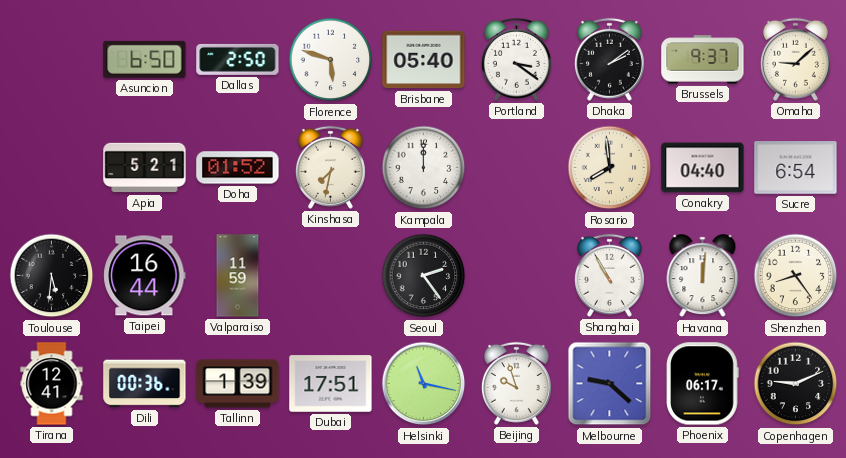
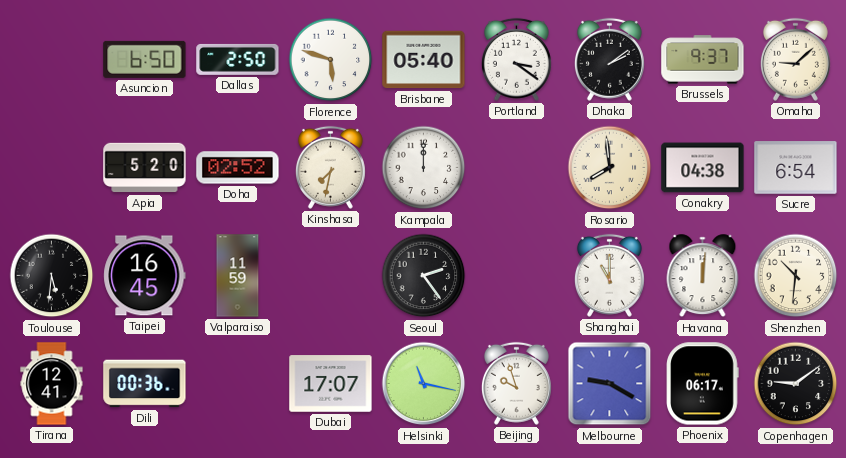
Apia: 5:21 -> 5:20 (145, 168)
Doha: 01:52 -> 02:52 (238, 168)
Conakry: 04:40 -> 04:38 (703, 168)
Taipei: 16:44 -> 16:45 (145, 276)
Shanghai: 10:55 -> 11:00 (609, 275)
Shenzhen: 8:24 -> 10:31 (796, 276)
Tallinn: 1:39 -> none (238, 384)
Dubai: 17:51 -> 17:07 (331, 384)
Melbourne: 9:22 -> 9:20 (610, 384)
Copenhagen: 9:11 -> 9:09 (796, 384)
